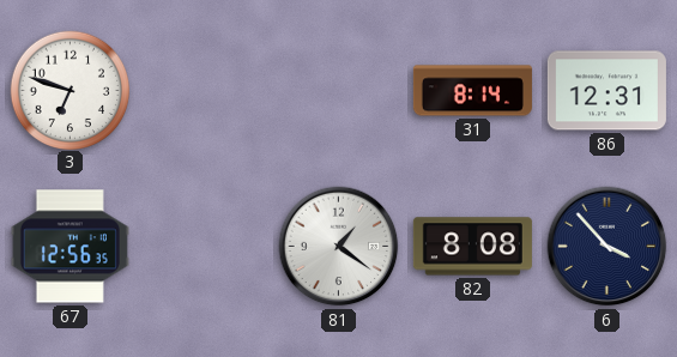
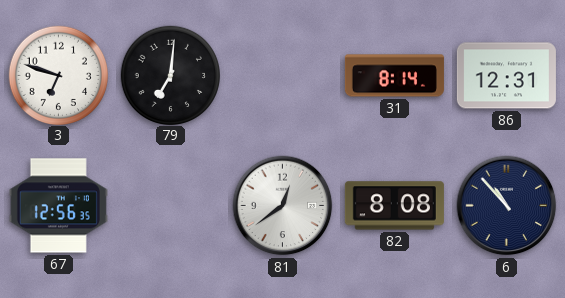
79: none -> 7:01 (170, 75)
81: 1:21 -> 12:39 (283, 206)
6: 3:53 -> 10:53 (507, 206)
